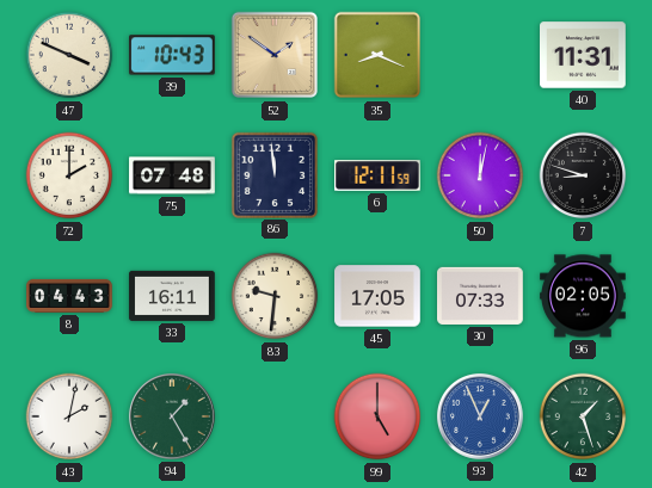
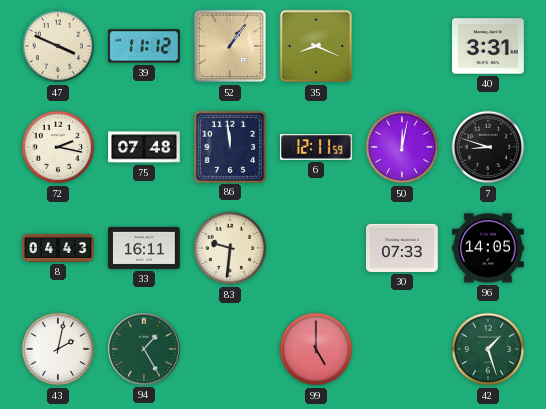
39: 10:43 -> 11:12 (145, 46)
52: 1:51 -> 1:06 (230, 46)
40: 11:31 -> 3:31 (489, 46)
72: 2:00 -> 2:17 (58, 147)
45: 17:05 -> none (377, 296)
96: 02:05 -> 14:05 (488, 248)
93: 12:56 -> none (480, 416)
